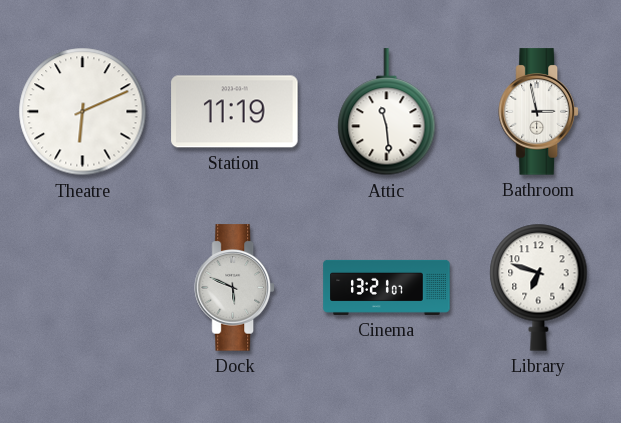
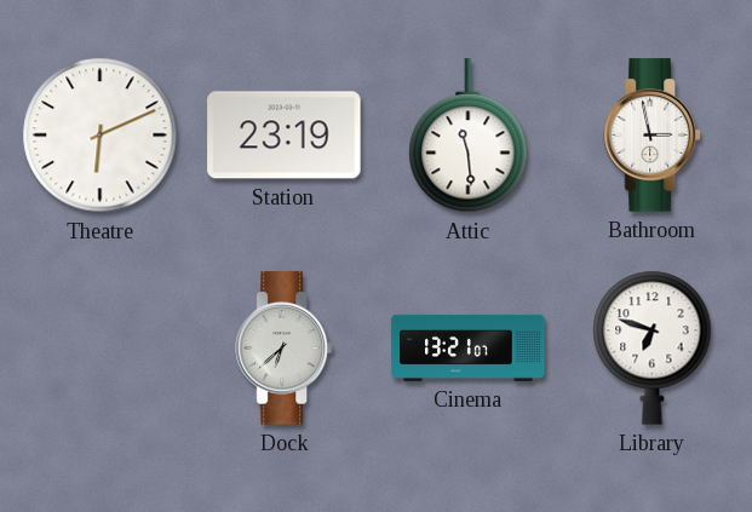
Station: 11:19 -> 23:19 (285, 136)
Dock: 5:49 -> 6:38 (283, 349)
